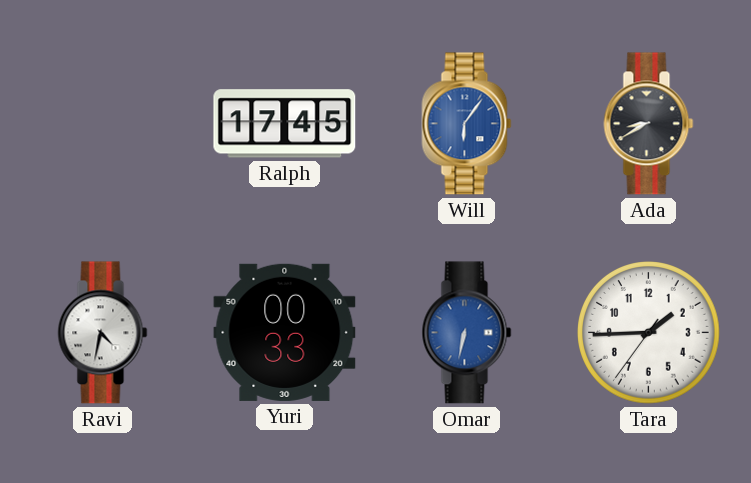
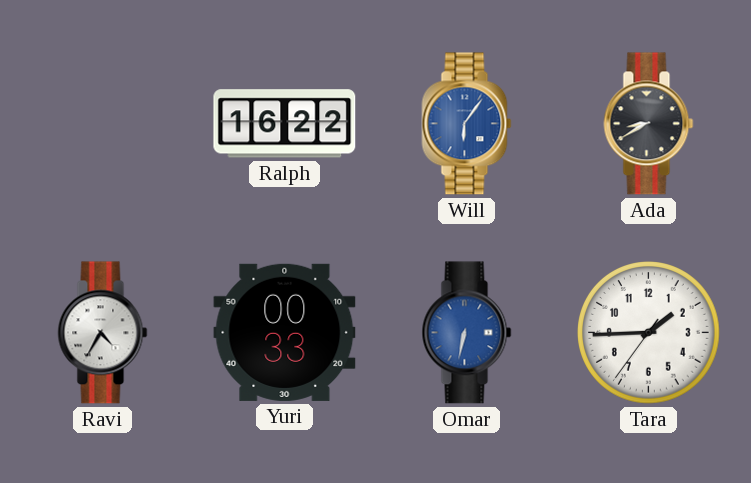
Ralph: 17:45 -> 16:22 (285, 124)
Ravi: 4:32 -> 4:35 (103, 333)
